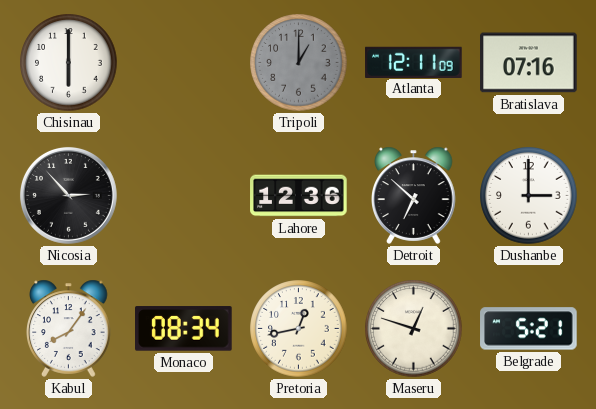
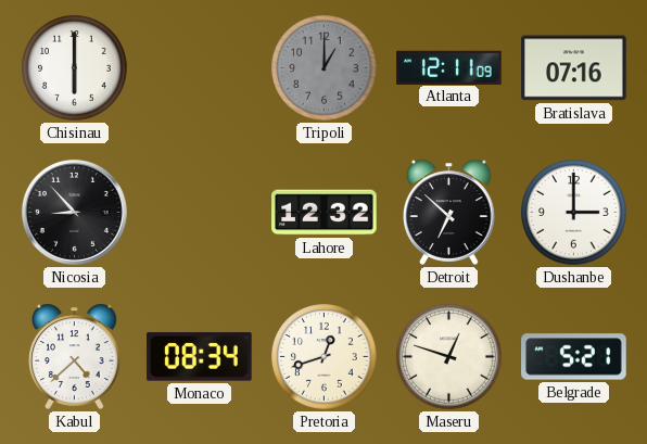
Nicosia: 2:53 -> 8:53 (74, 212)
Lahore: 12:36 -> 12:32 (325, 213)
Kabul: 8:06 -> 4:38 (75, 356)
Pretoria: 12:43 -> 12:42 (325, 357)
